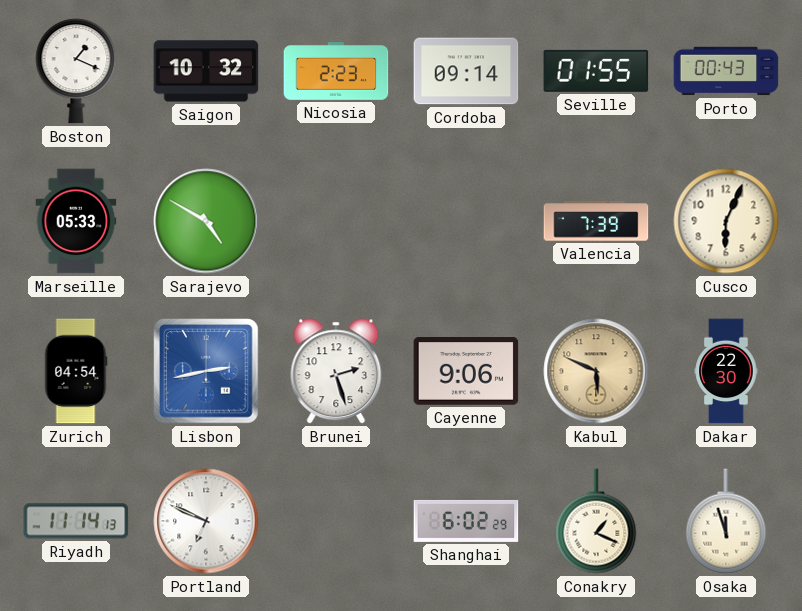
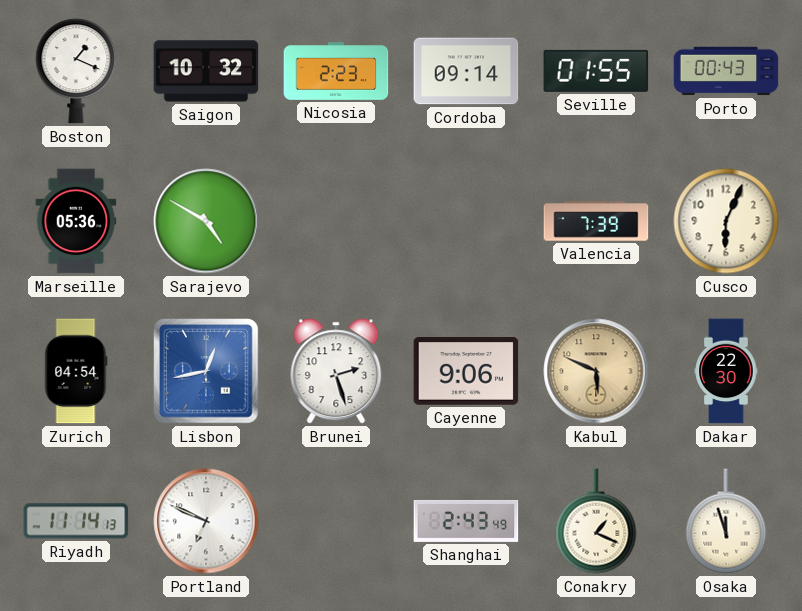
Marseille: 05:33 -> 05:36 (76, 221)
Lisbon: 2:43 -> 12:43 (206, 371)
Shanghai: 6:02 -> 2:43 (466, 521)
